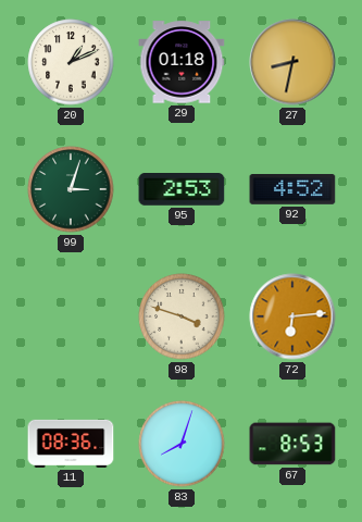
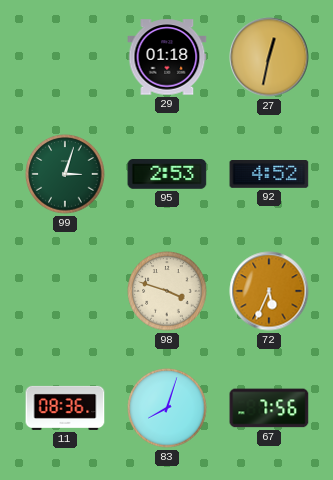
20: 1:11 -> none (71, 62)
27: 8:32 -> 12:32 (269, 57)
72: 6:14 -> 5:34 (269, 291)
67: 8:53 -> 7:56 (269, 408)
